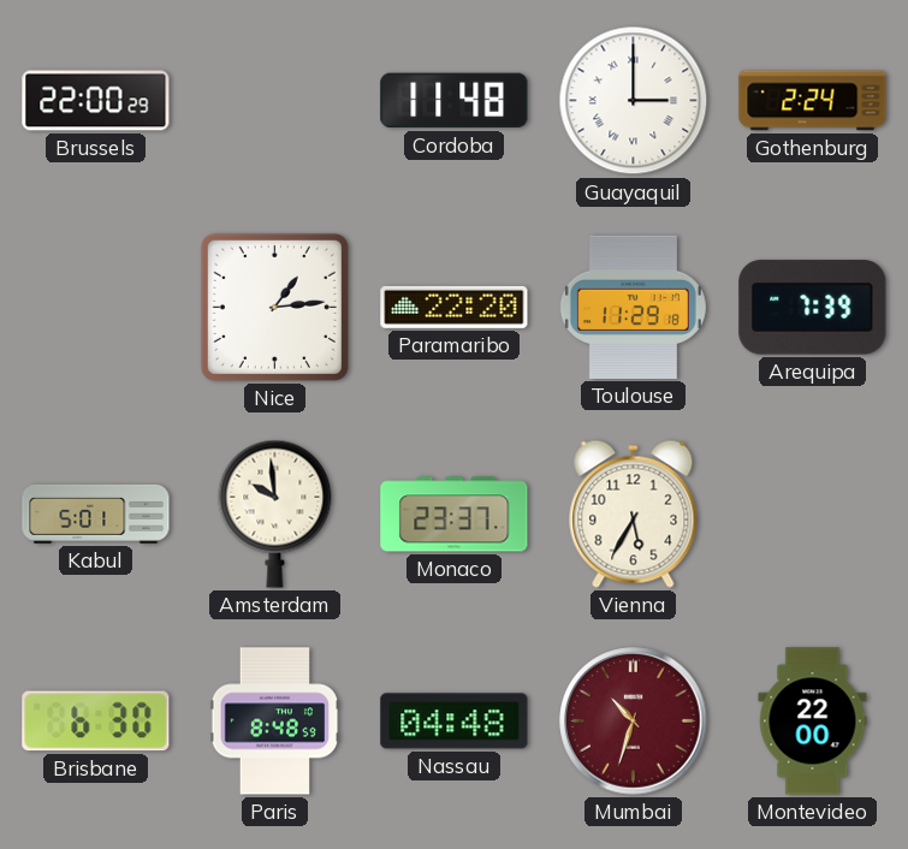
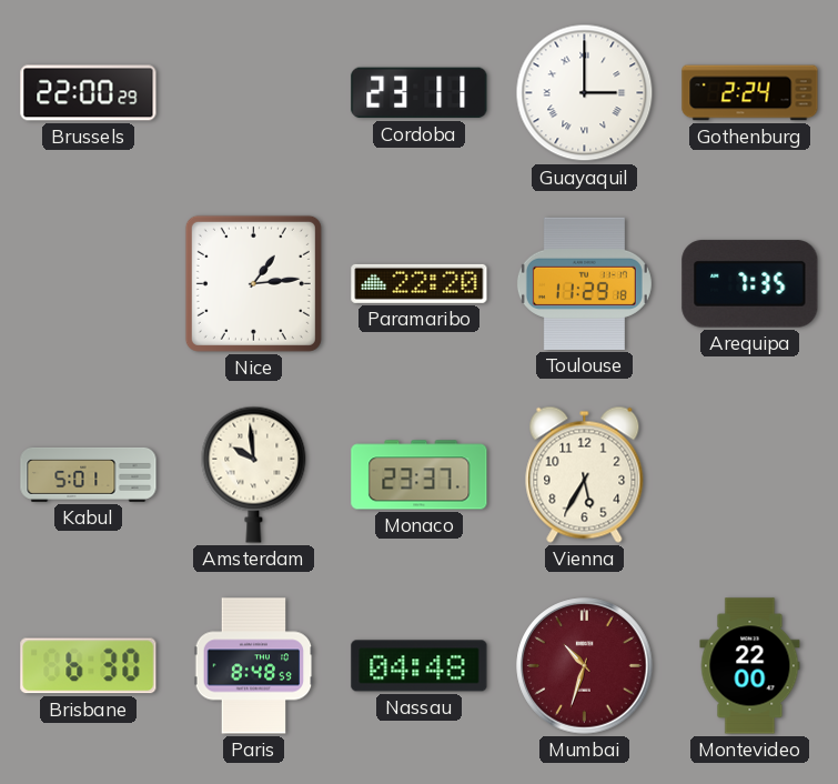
Cordoba: 11:48 -> 23:11 (420, 93)
Arequipa: 7:39 -> 7:35 (750, 284)
